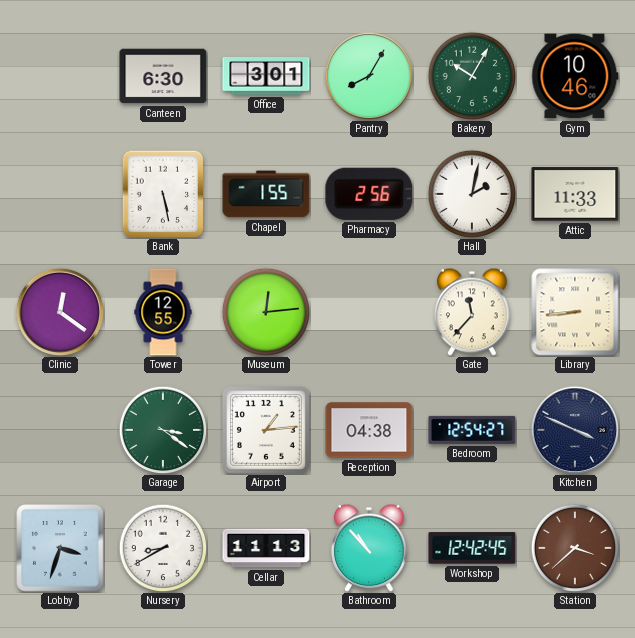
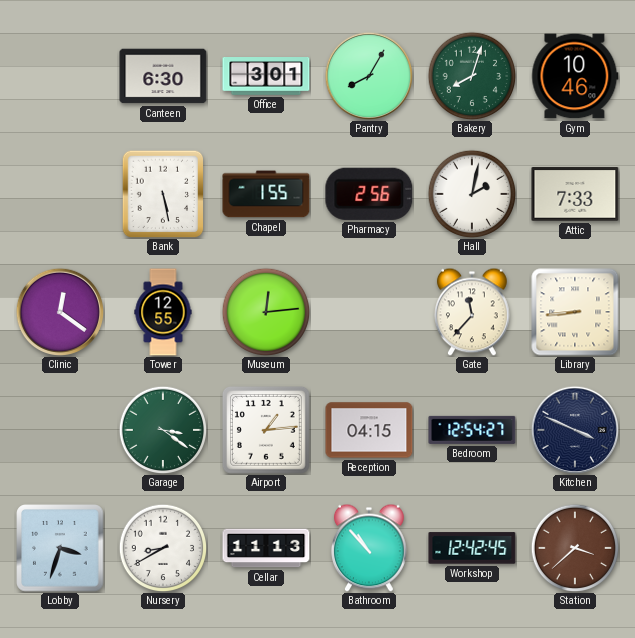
Bakery: 10:05 -> 8:03 (472, 76)
Attic: 11:33 -> 7:33 (575, 194)
Reception: 04:38 -> 04:15 (369, 430)
